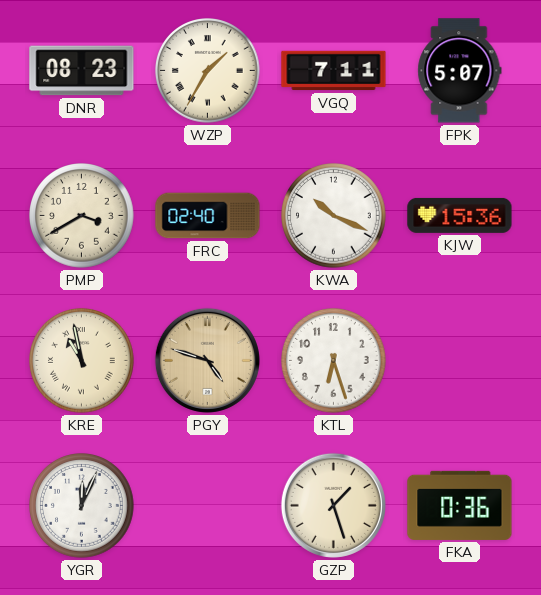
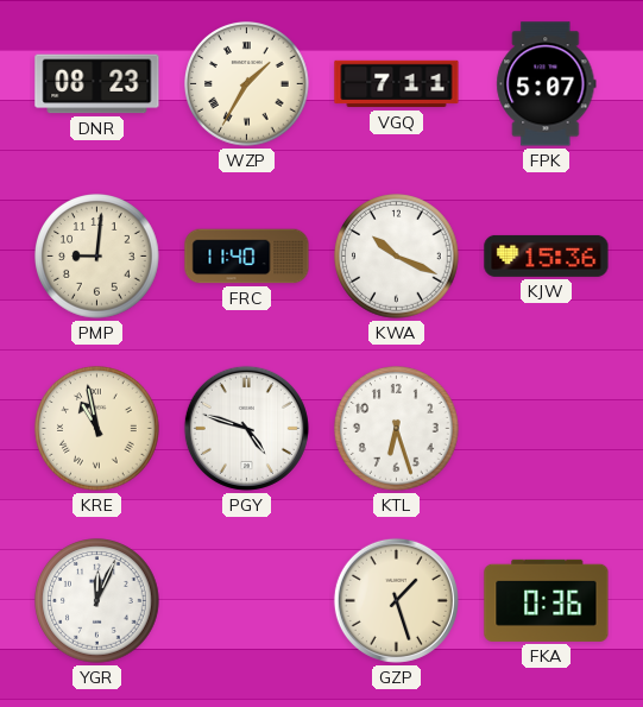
PMP: 3:40 -> 9:01 (97, 257)
FRC: 02:40 -> 11:40 (247, 257)
PGY dial: champagne -> white (246, 428)
